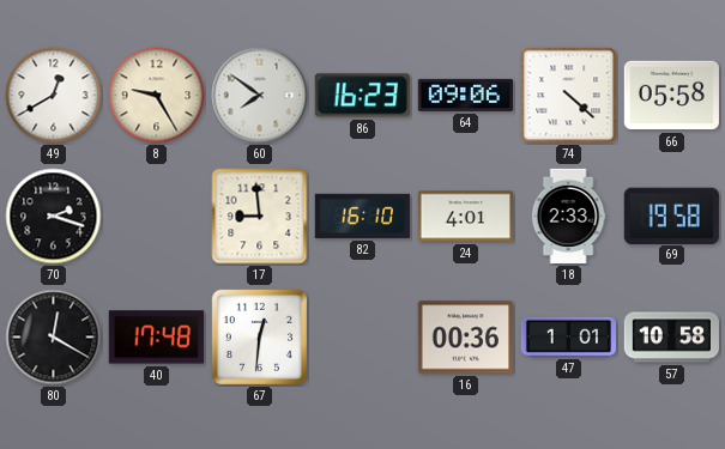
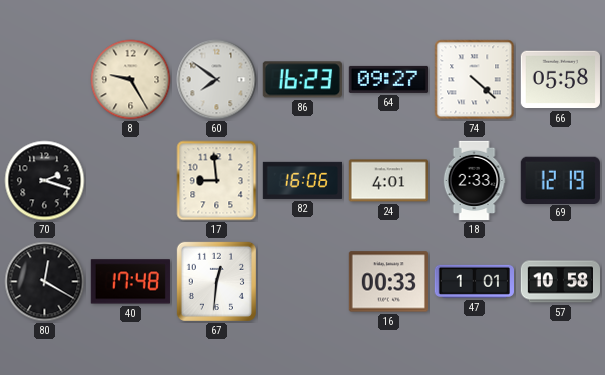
49: 12:40 -> none (54, 96)
64: 09:06 -> 09:27 (388, 79)
82: 16:10 -> 16:06 (302, 180)
69: 19:58 -> 12:19 (560, 180)
16: 00:36 -> 00:33 (388, 282)
